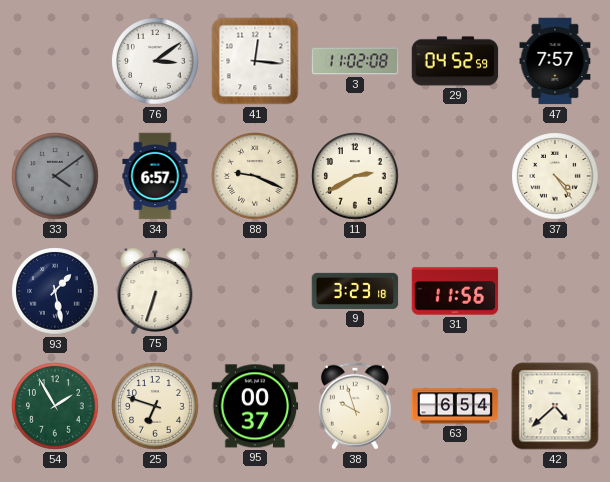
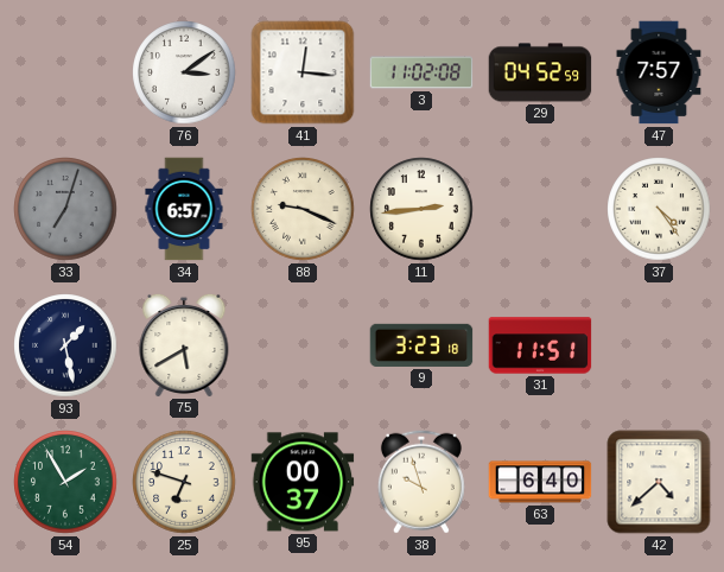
33: 4:09 -> 7:03 (65, 209)
11: 2:40 -> 2:44 (421, 209)
75: 6:33 -> 5:40 (184, 344)
31: 11:56 -> 11:51 (540, 345)
63: 6:54 -> 6:40 (540, 482)
